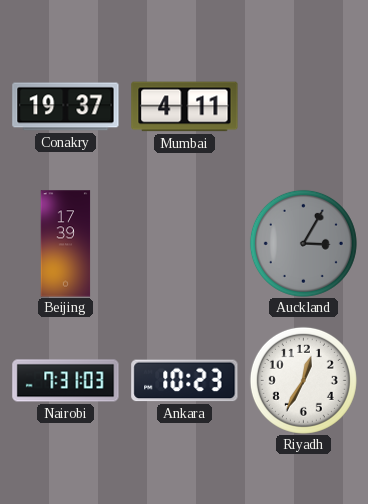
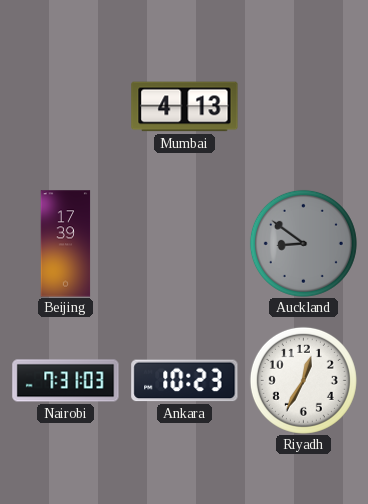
Conakry: 19:37 -> none (66, 107)
Mumbai: 4:11 -> 4:13 (185, 107)
Auckland: 3:05 -> 8:51 (303, 243)
